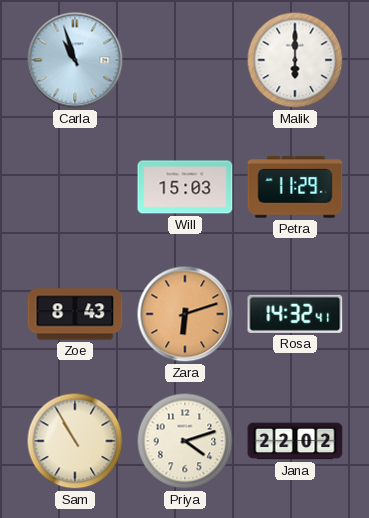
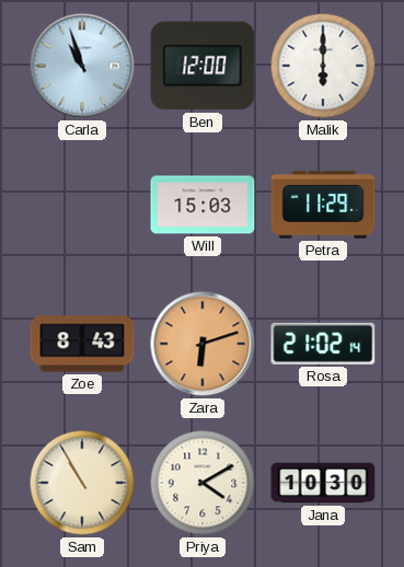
Ben: none -> 12:00 (203, 66)
Rosa: 14:32 -> 21:02 (323, 344)
Priya: 4:12 -> 4:10 (203, 483)
Jana: 22:02 -> 10:30 (323, 483)
